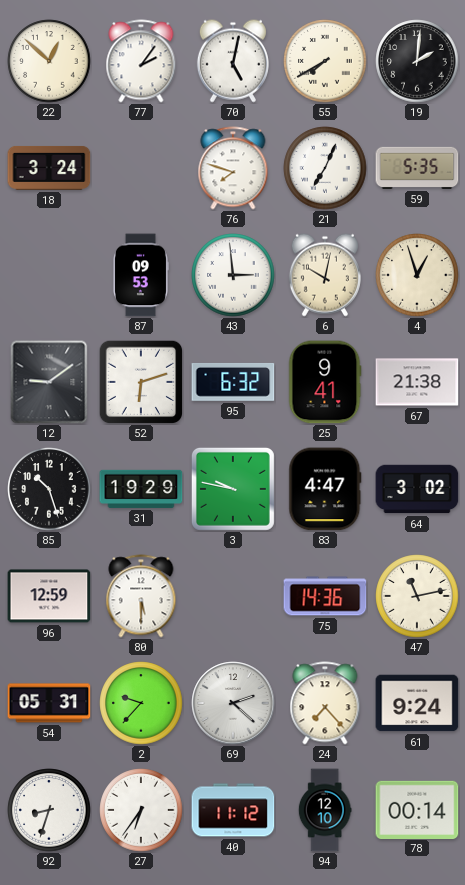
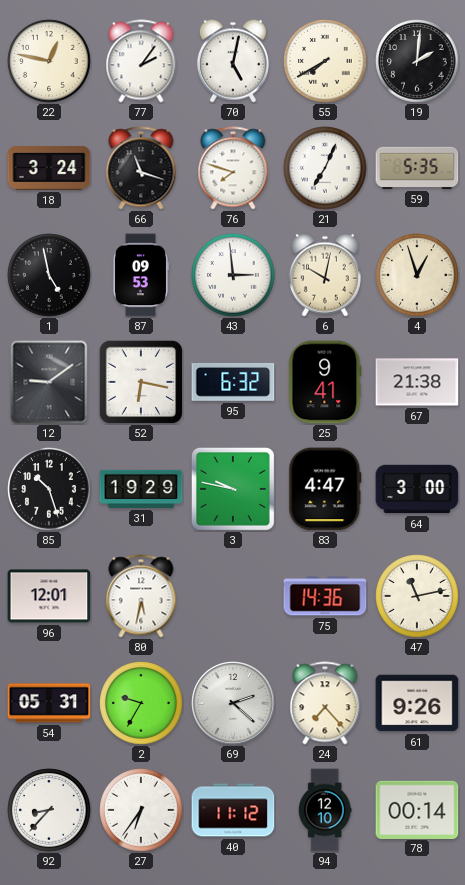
22: 12:52 -> 12:47 (49, 61)
66: none -> 11:18 (141, 168)
1: none -> 4:58 (49, 275)
52: 6:12 -> 6:17 (141, 382)
64: 3:02 -> 3:00 (417, 489)
96: 12:59 -> 12:01 (49, 596)
80: 5:30 -> 5:32 (141, 596)
2: 9:37 -> 9:35 (141, 703)
61: 9:24 -> 9:26 (417, 703)
92: 8:33 -> 8:37 (49, 810)
